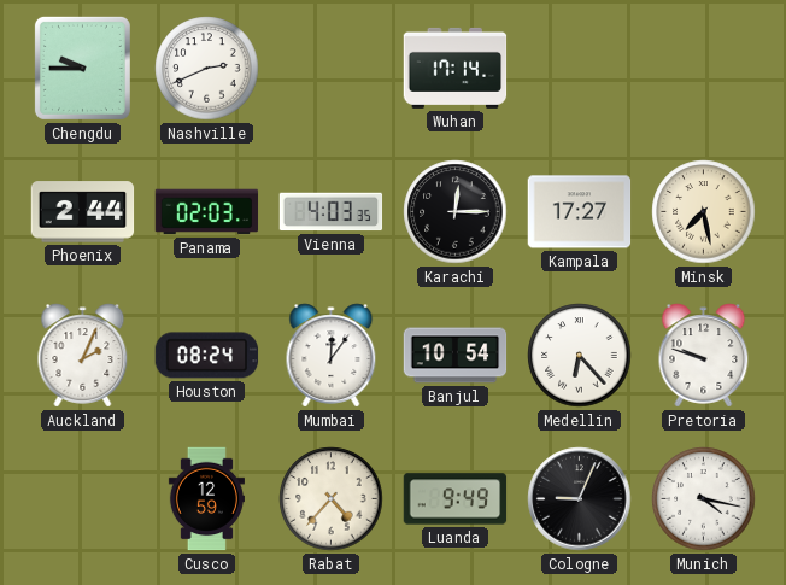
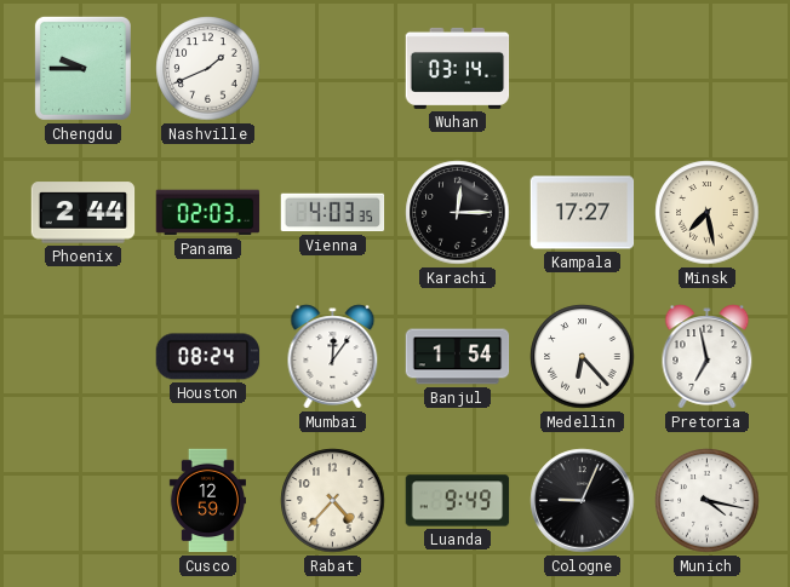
Nashville: 2:41 -> 1:41 (208, 69)
Wuhan: 17:14 -> 03:14 (458, 68)
Auckland: 2:04 -> none (83, 356)
Banjul: 10:54 -> 1:54 (458, 357)
Pretoria: 9:48 -> 6:58 (708, 357)
